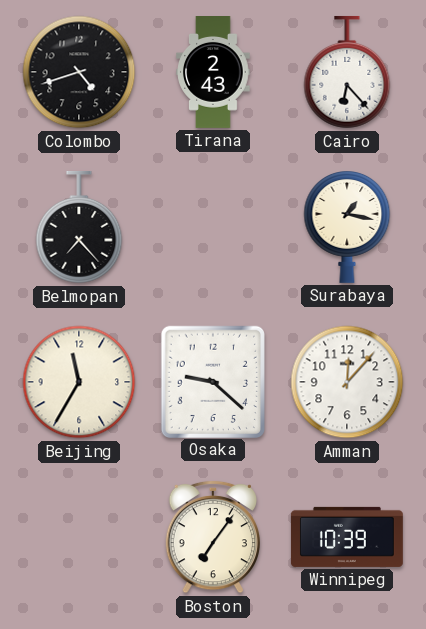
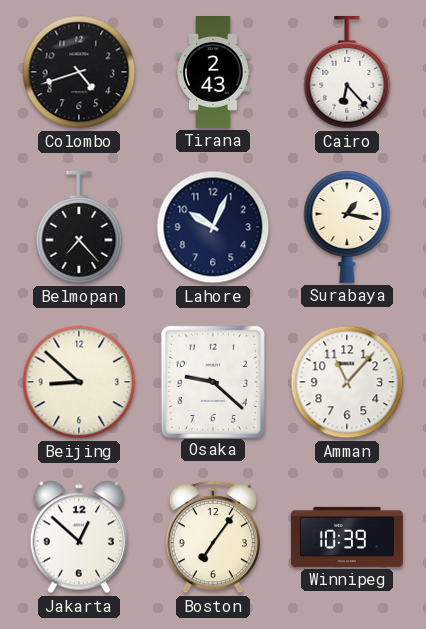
Lahore: none -> 10:04 (213, 227)
Beijing: 11:35 -> 8:52 (79, 382)
Amman: 12:07 -> 11:07 (347, 382)
Jakarta: none -> 12:52 (78, 537)
